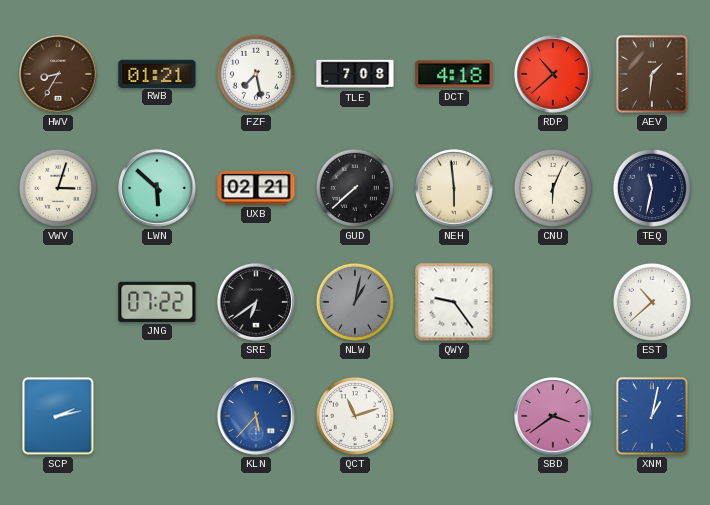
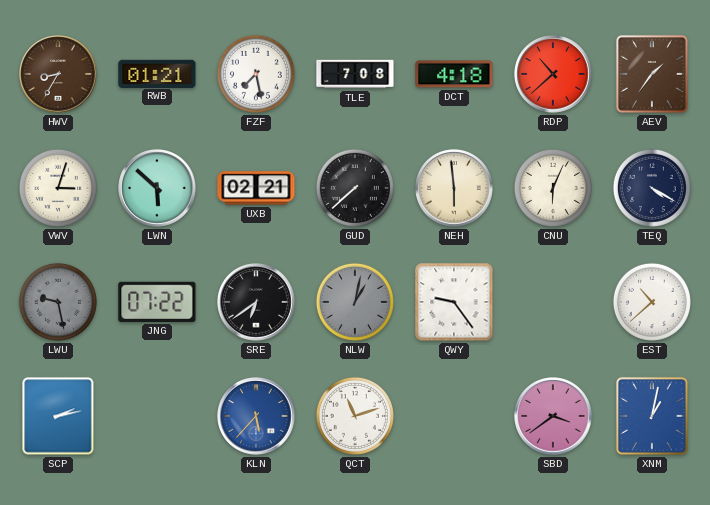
AEV: 1:31 -> 1:36 (652, 74)
TEQ: 11:32 -> 4:20 (652, 188)
LWU: none -> 9:28 (58, 302)
